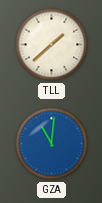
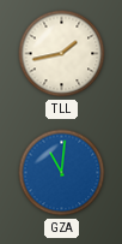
TLL: 1:38 -> 1:43 (62, 54)
